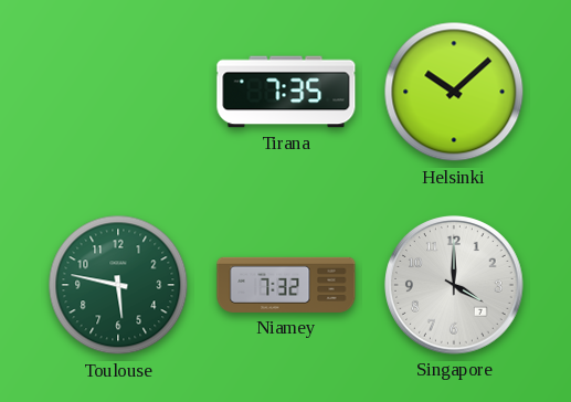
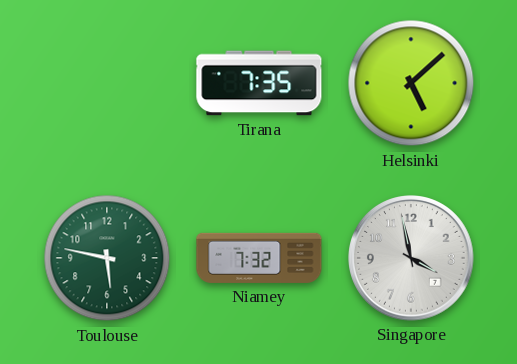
Helsinki: 10:08 -> 5:08 (411, 83)
Singapore: 4:00 -> 3:58 (412, 259)
